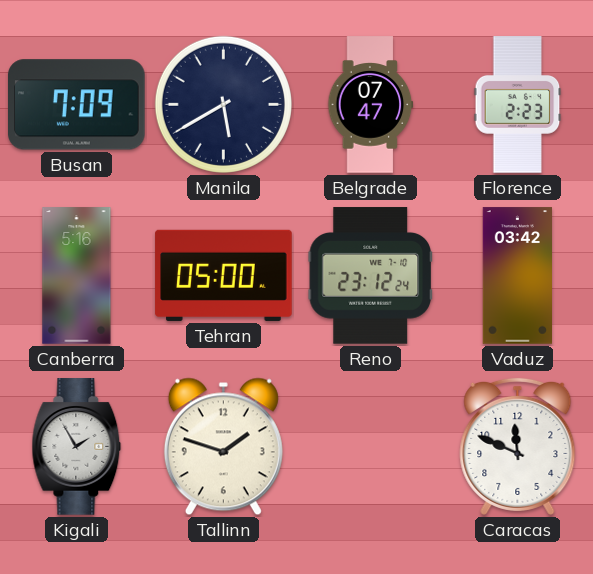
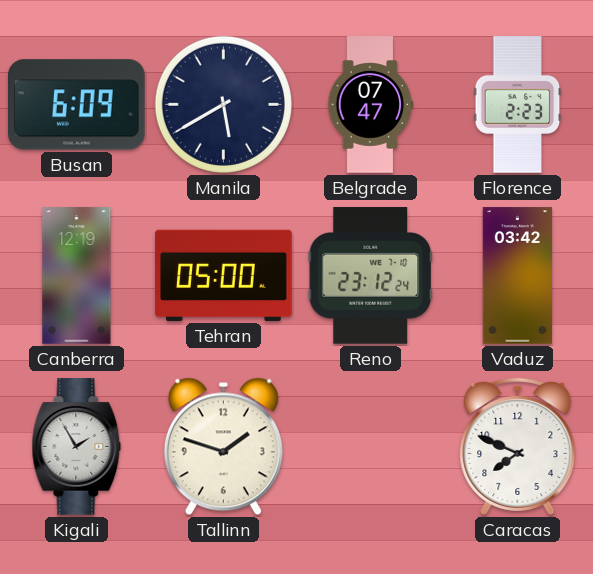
Busan: 7:09 -> 6:09 (77, 105)
Canberra: 5:16 -> 12:19 (77, 276)
Caracas: 11:49 -> 7:49 (518, 446)
